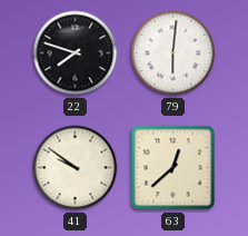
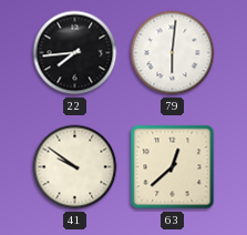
22: 7:48 -> 7:44 (75, 53)
